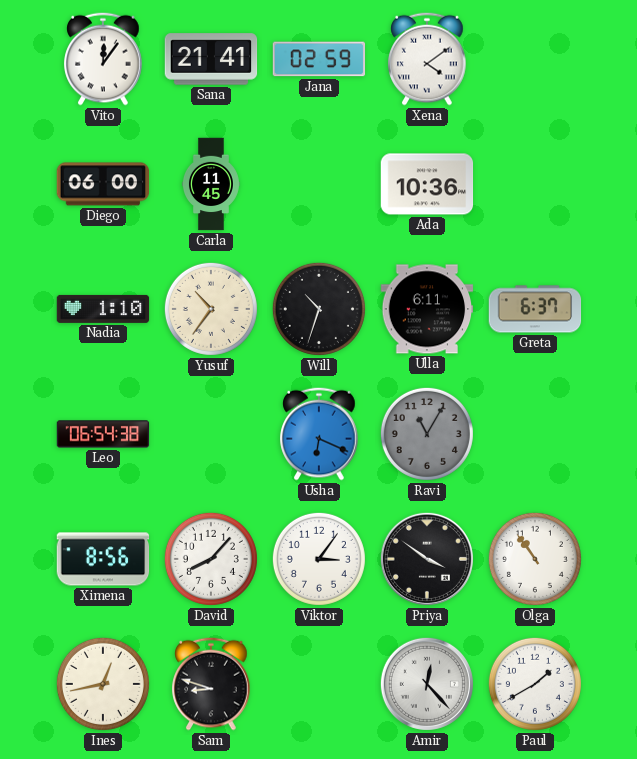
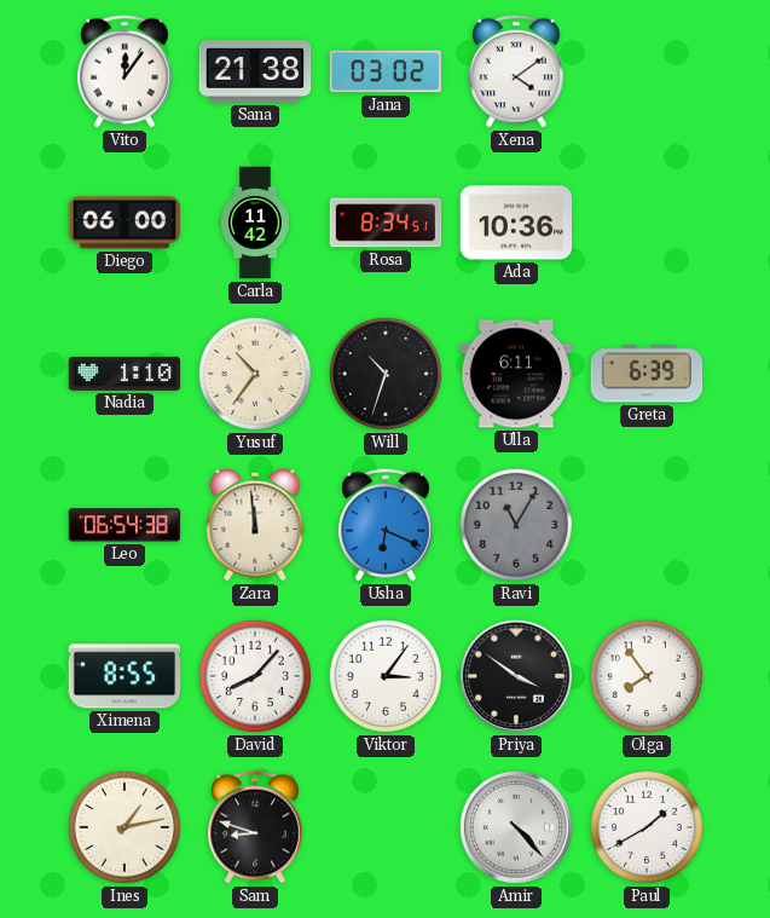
Sana: 21:41 -> 21:38 (255, 71)
Jana: 02:59 -> 03:02 (386, 71)
Carla: 11:45 -> 11:42 (255, 223)
Rosa: none -> 8:34 (386, 223)
Greta: 6:37 -> 6:39 (647, 374)
Zara: none -> 11:59 (255, 525)
Ximena: 8:56 -> 8:55 (125, 676)
Olga: 10:54 -> 7:54 (647, 676)
Ines: 12:43 -> 1:13 (125, 827)
Amir: 12:23 -> 4:23 (516, 827)
